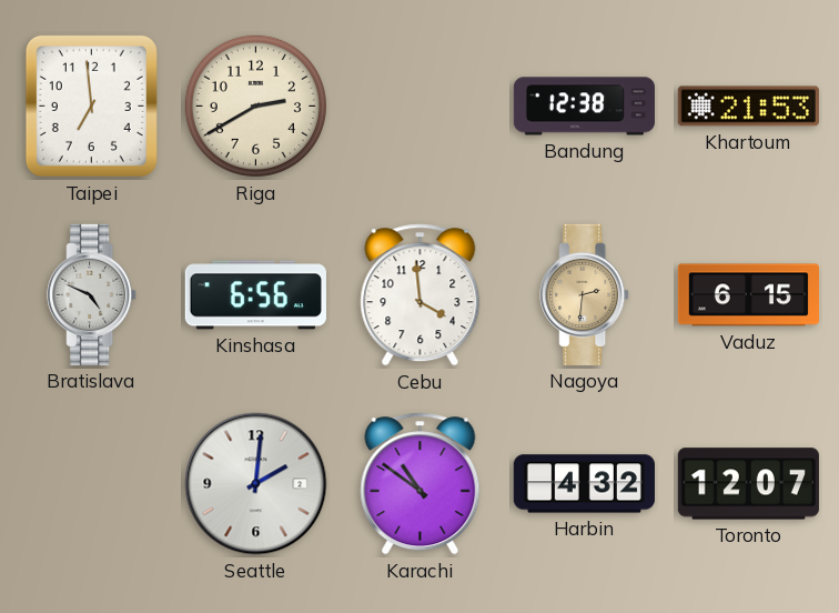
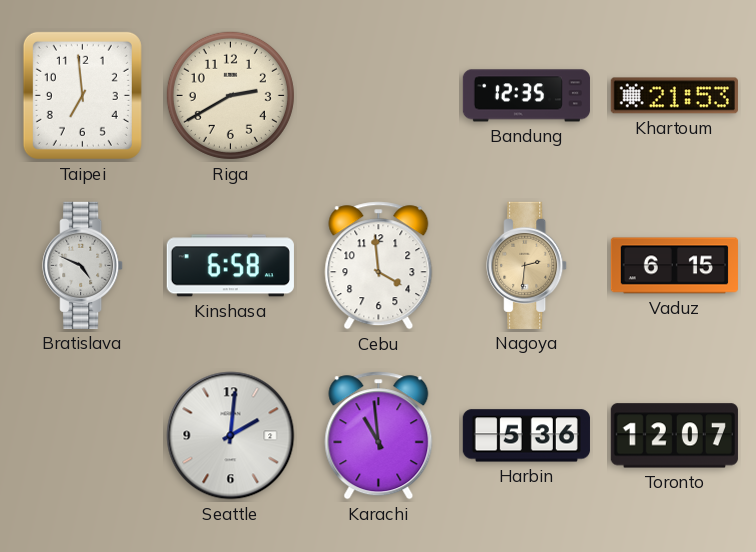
Bandung: 12:38 -> 12:35 (526, 96)
Kinshasa: 6:56 -> 6:58 (230, 266)
Karachi: 10:51 -> 10:59 (379, 436)
Harbin: 4:32 -> 5:36 (526, 436)
